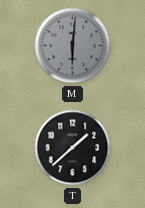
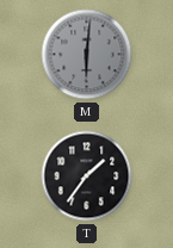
T: 1:38 -> 1:36 (87, 176)
